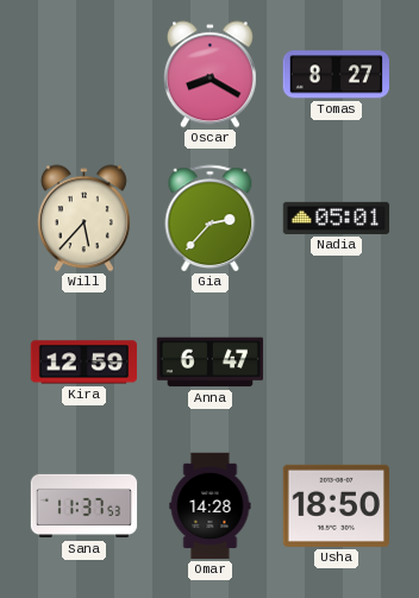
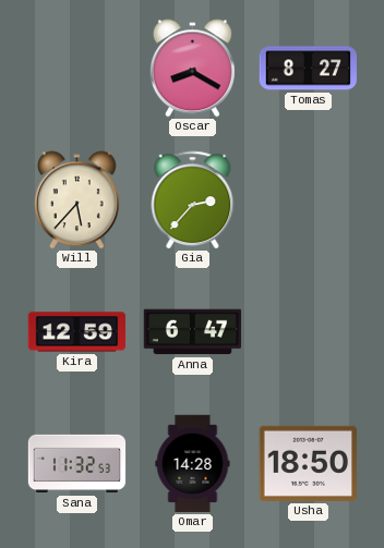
Nadia: 05:01 -> none (337, 218)
Sana: 11:37 -> 11:32 (77, 464)
